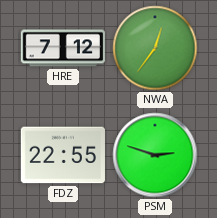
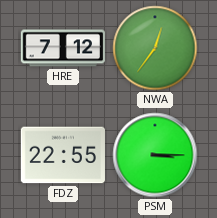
PSM: 2:48 -> 3:15 (155, 155)
